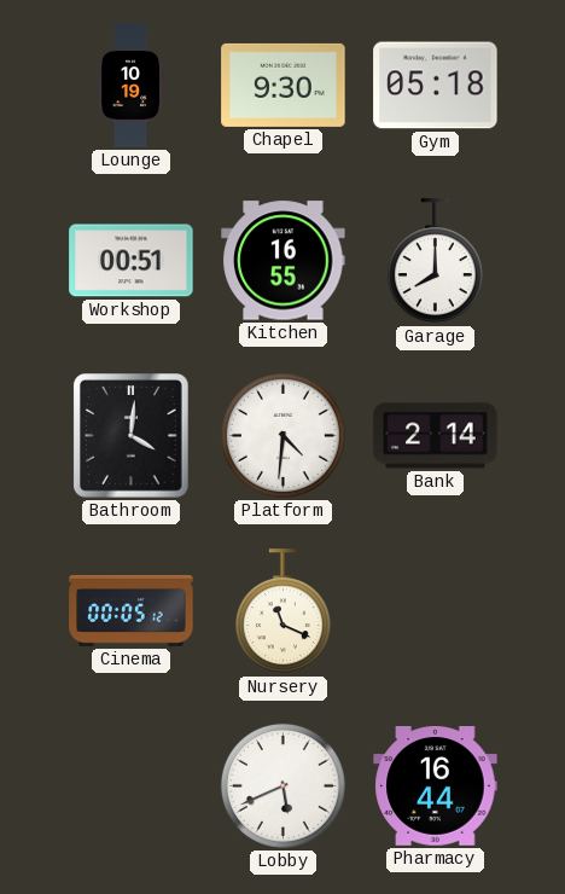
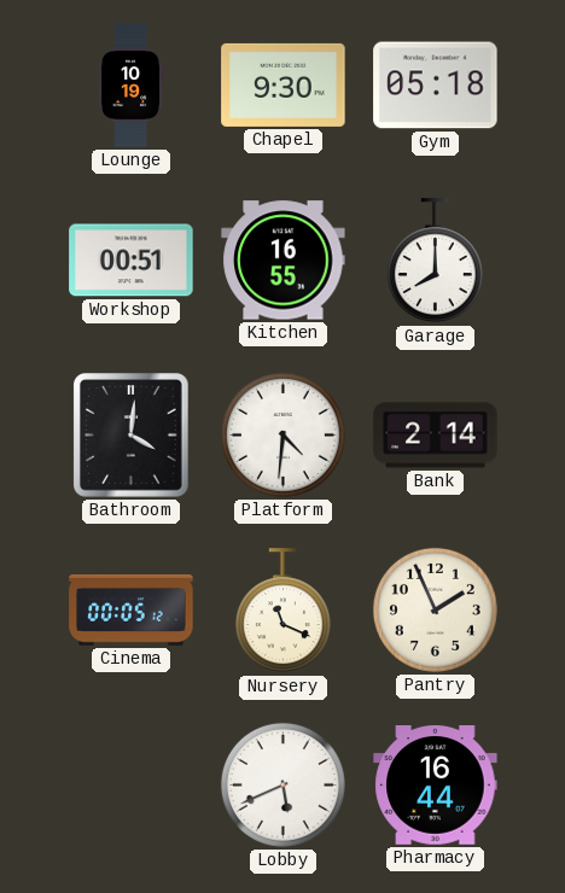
Pantry: none -> 1:56 (435, 609)
